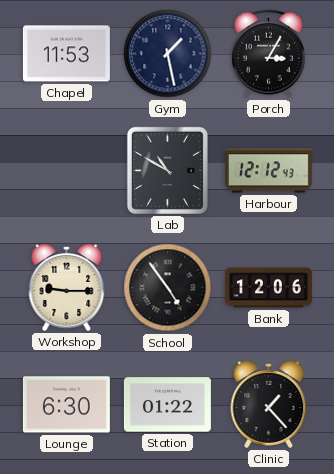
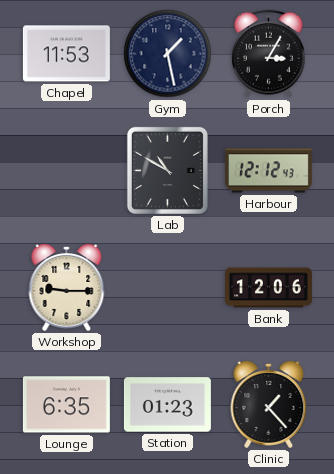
School: 4:54 -> none (168, 288)
Lounge: 6:30 -> 6:35 (66, 405)
Station: 01:22 -> 01:23 (167, 405)
